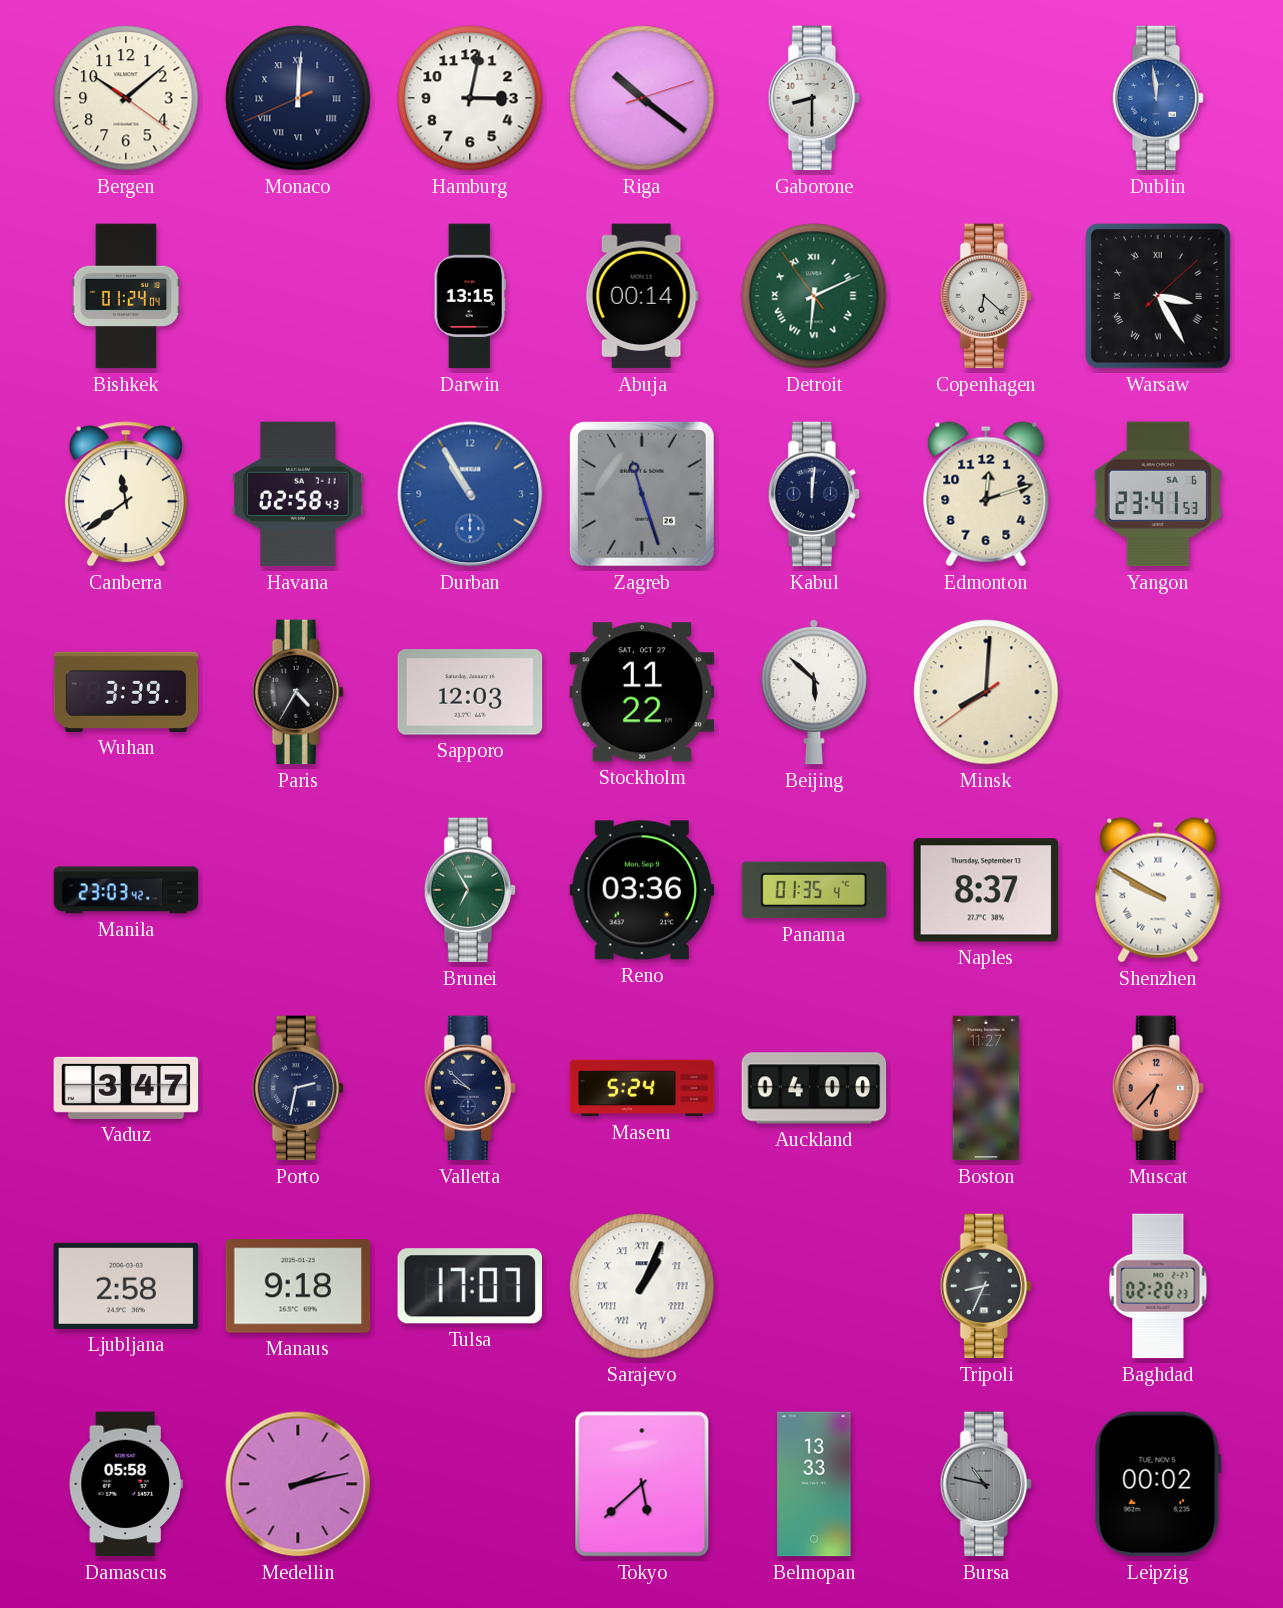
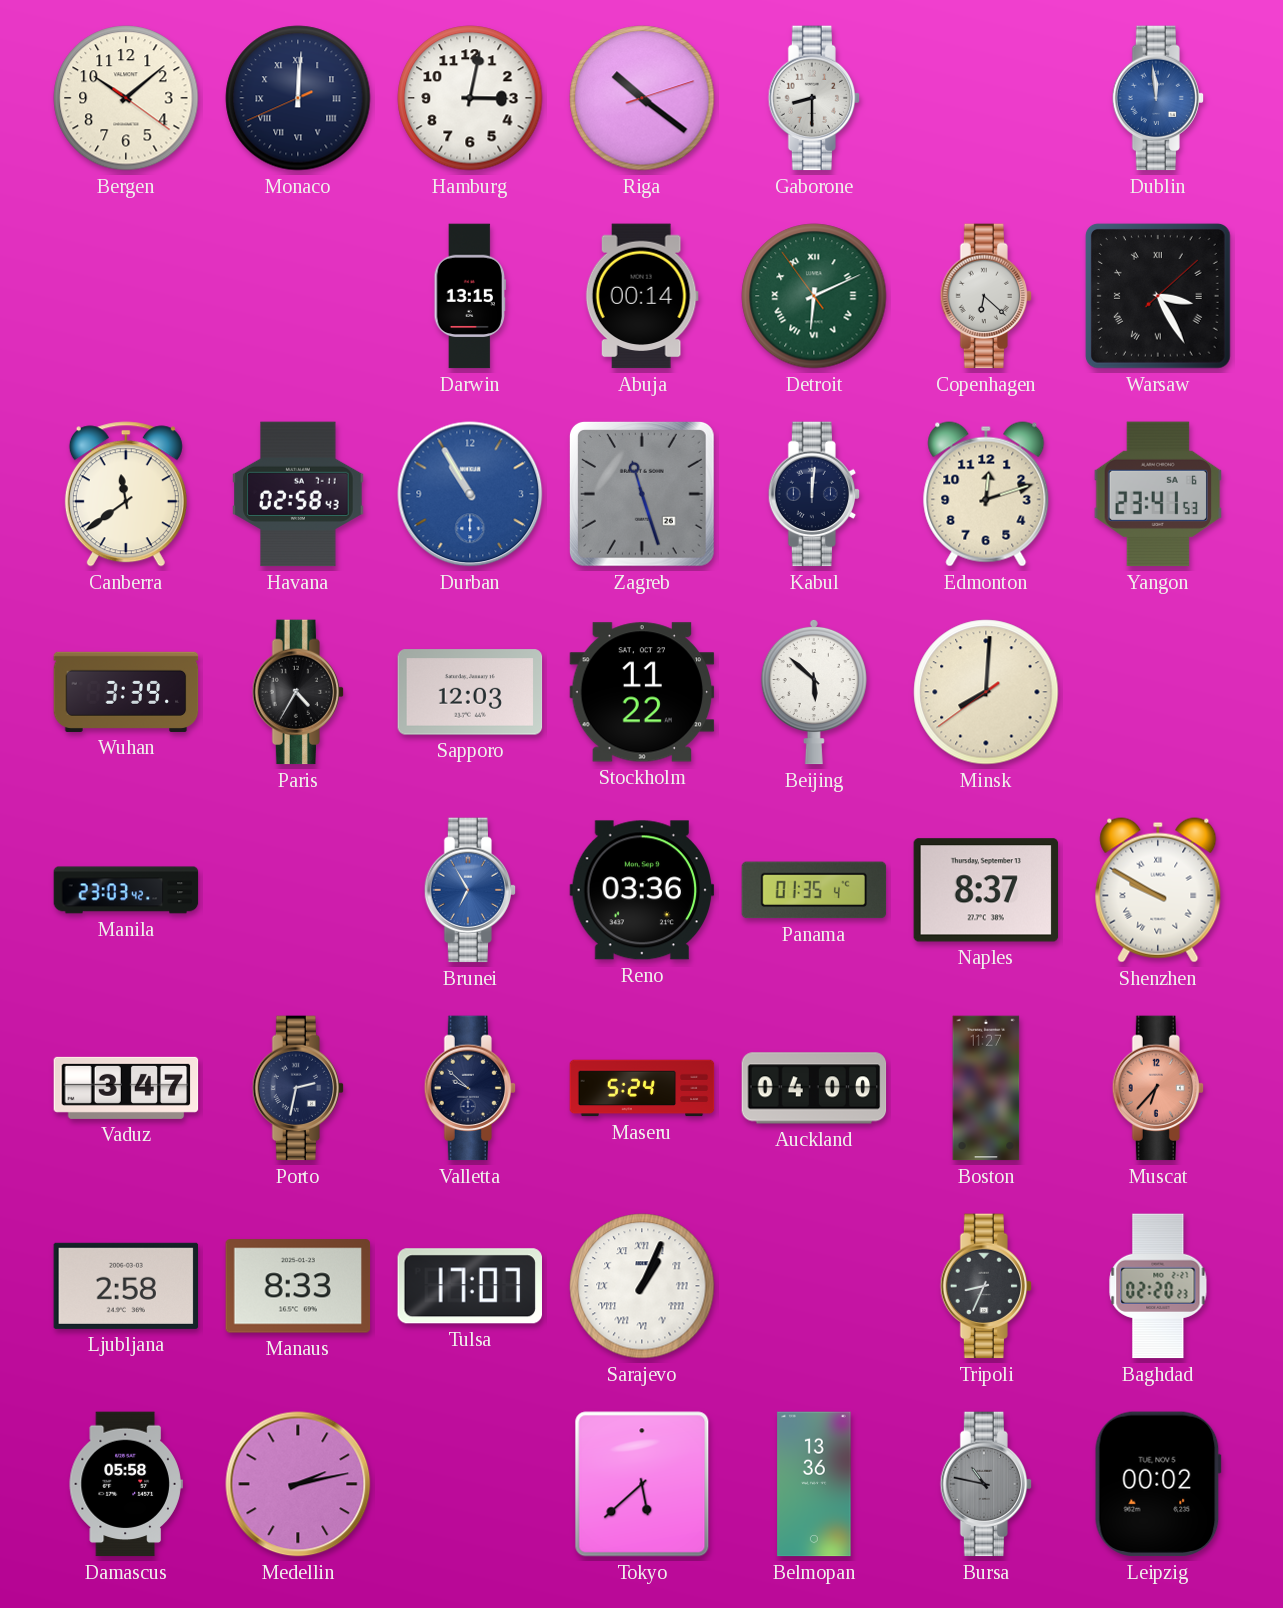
Bishkek: 01:24 -> none (126, 296)
Brunei dial: green -> blue (470, 890)
Manaus: 9:18 -> 8:33 (298, 1286)
Belmopan: 13:33 -> 13:36 (814, 1484)
